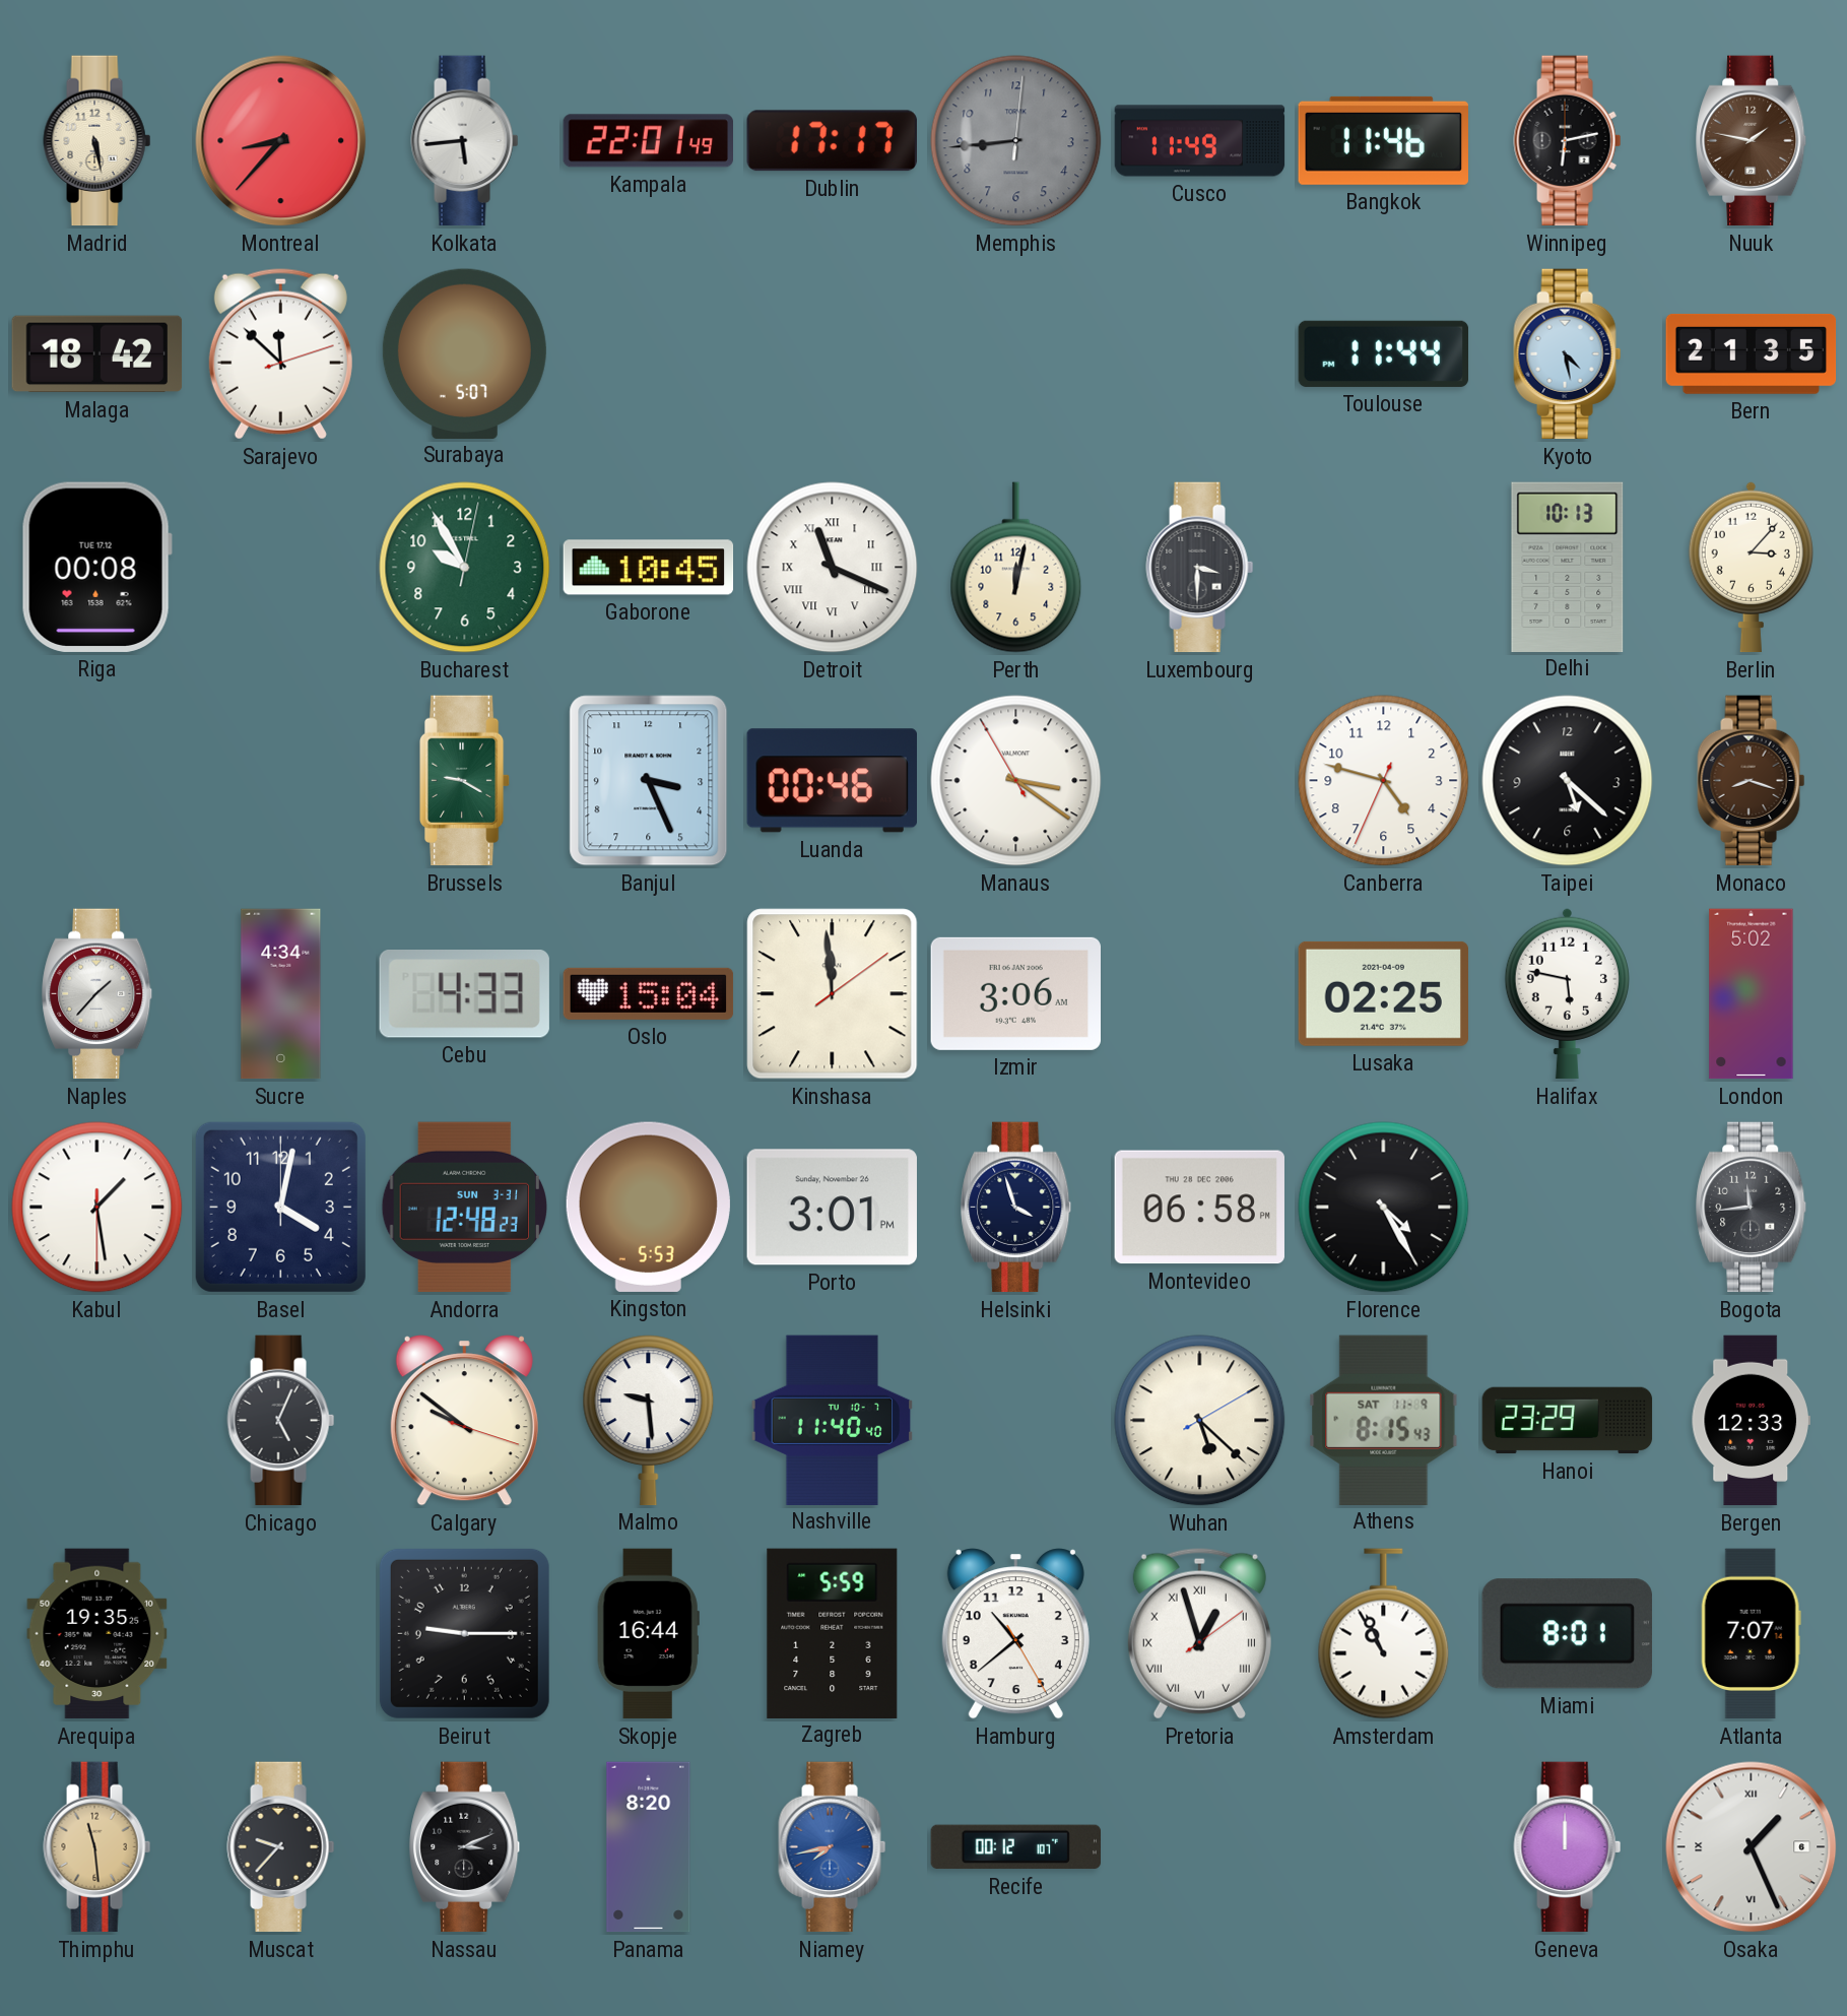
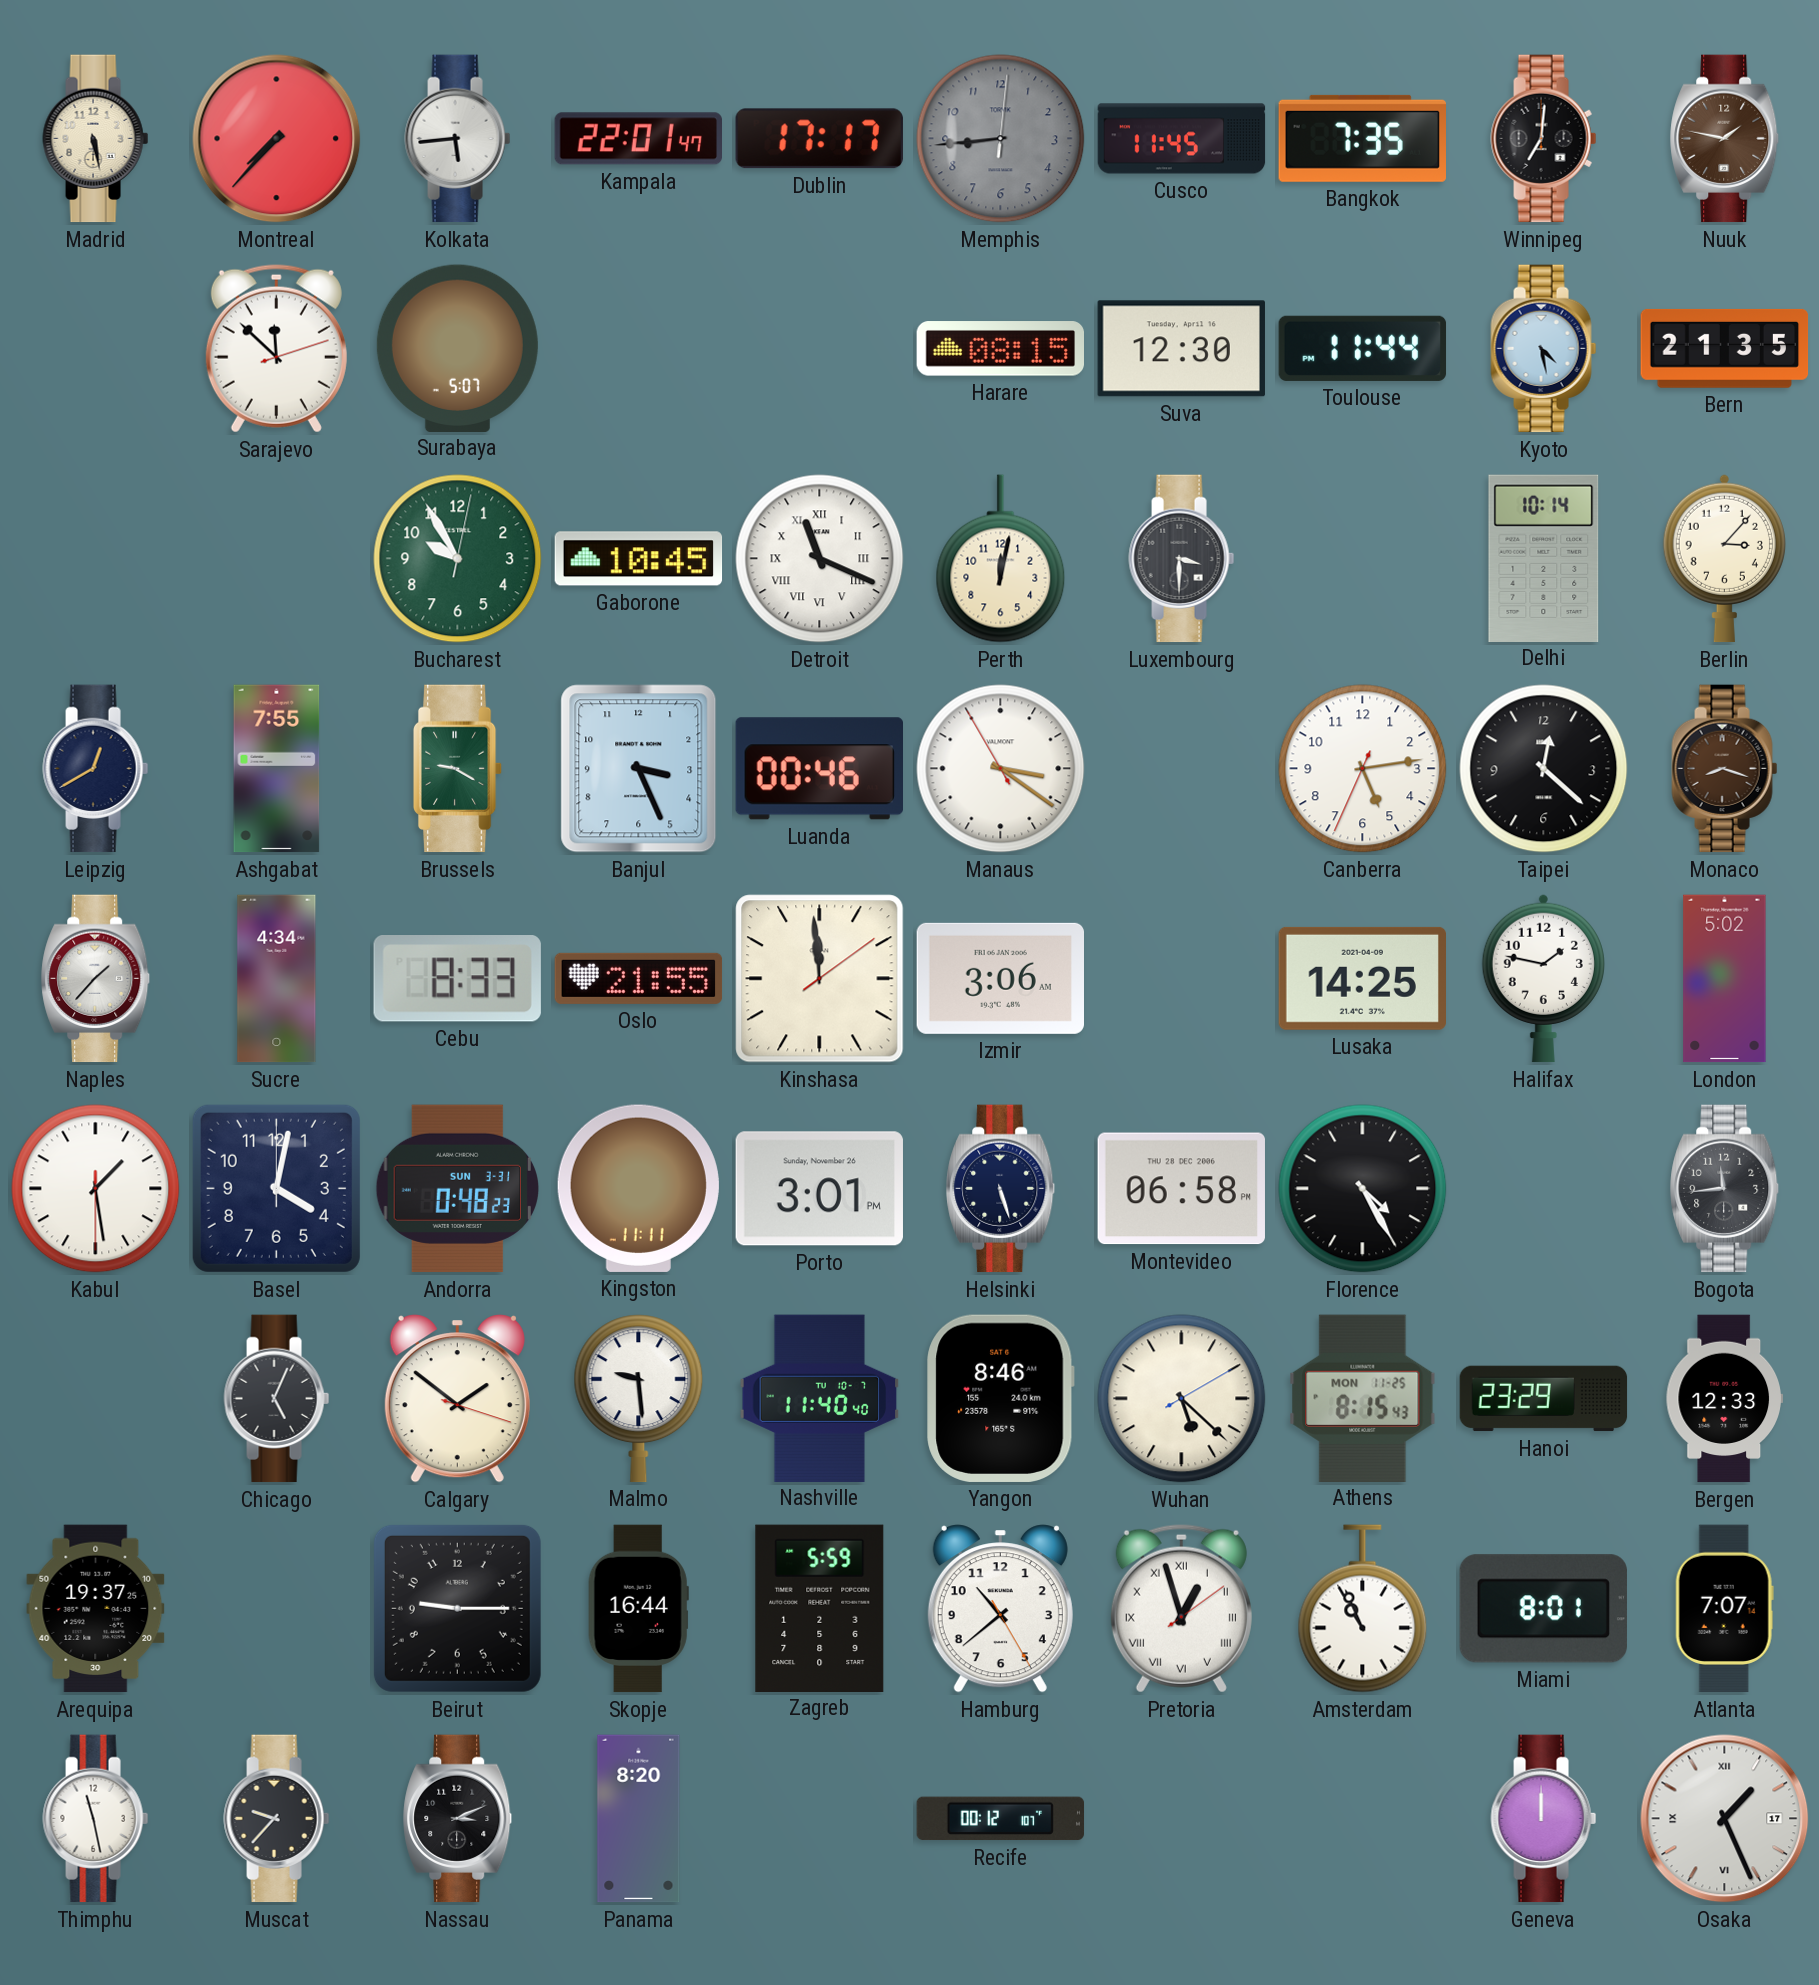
Montreal: 8:37 -> 7:37 (277, 139)
Kampala: 22:01:49 -> 22:01:47 (638, 139)
Cusco: 11:49 -> 11:45 (1182, 139)
Bangkok: 11:46 -> 7:35 (1362, 138)
Winnipeg: 6:13 -> 7:01 (1544, 139)
Malaga: 18:42 -> none (97, 354)
Harare: none -> 08:15 (1000, 349)
Suva: none -> 12:30 (1181, 349)
Riga: 00:08 -> none (96, 567)
Delhi: 10:13 -> 10:14 (1544, 558)
Leipzig: none -> 12:40 (96, 769)
Ashgabat: none -> 7:55 (277, 769)
Canberra: 4:47 -> 5:13 (1363, 769)
Taipei: 5:22 -> 12:22 (1544, 769)
Cebu: 4:33 -> 8:33 (457, 979)
Oslo: 15:04 -> 21:55 (639, 978)
Lusaka: 02:25 -> 14:25 (1362, 978)
Halifax: 5:47 -> 1:47 (1543, 978)
Andorra: 12:48 -> 0:48 (458, 1189)
Kingston: 5:53 -> 11:11 (638, 1188)
Helsinki: 3:57 -> 5:27 (1001, 1189)
Calgary: 9:51 -> 1:51 (457, 1399)
Yangon: none -> 8:46 (1001, 1398)
Athens date: SAT 11-9 -> MON 11-25 (1363, 1398)
Arequipa: 19:35 -> 19:37 (96, 1609)
Thimphu: 11:29 -> 11:28 (96, 1819)
Thimphu dial: champagne -> white (96, 1819)
Niamey: 7:43 -> none (833, 1847)
Osaka date: 6 -> 17 (1725, 1819)
